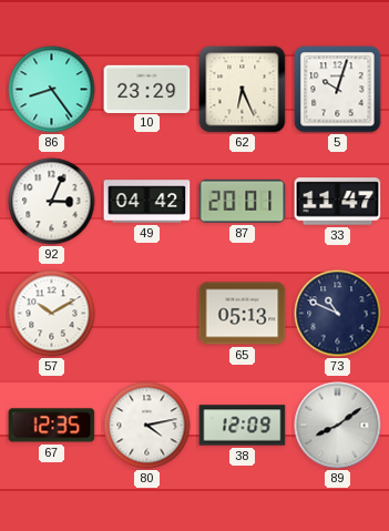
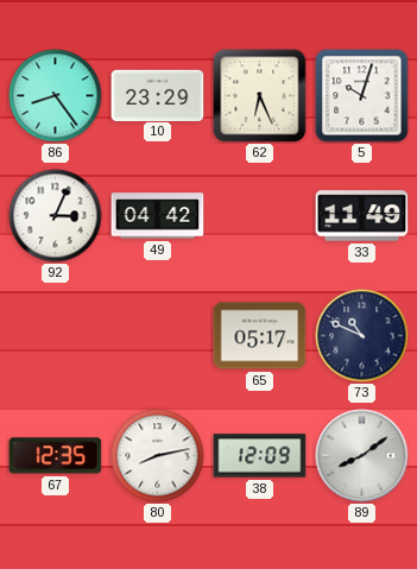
87: 20:01 -> none (243, 201)
33: 11:47 -> 11:49 (362, 216)
57: 10:10 -> none (52, 314)
65: 05:13 -> 05:17 (260, 336)
80: 4:13 -> 8:13 (158, 456)
